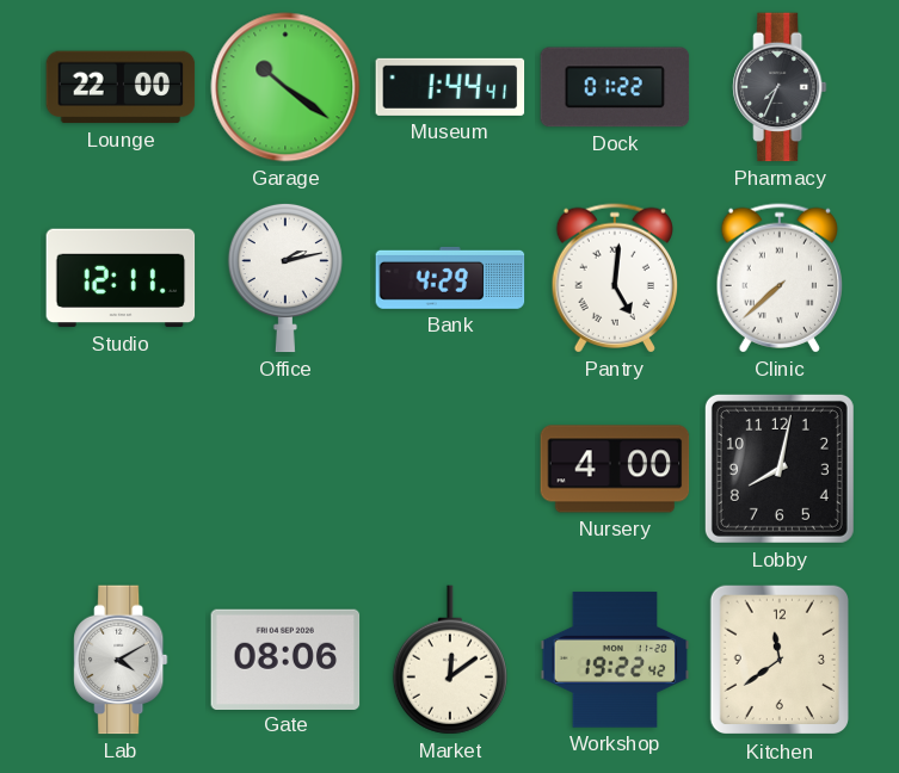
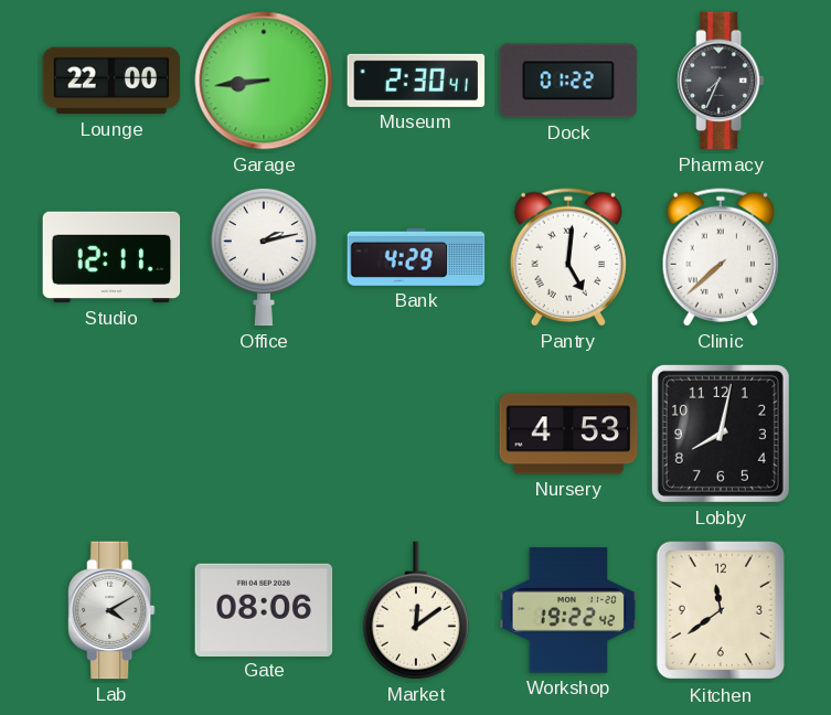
Garage: 10:21 -> 8:44 (264, 81)
Museum: 1:44 -> 2:30 (416, 81)
Nursery: 4:00 -> 4:53 (568, 434)
